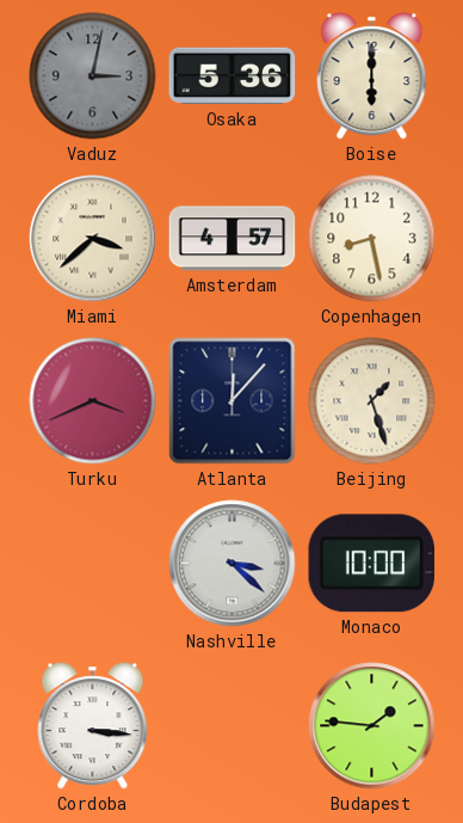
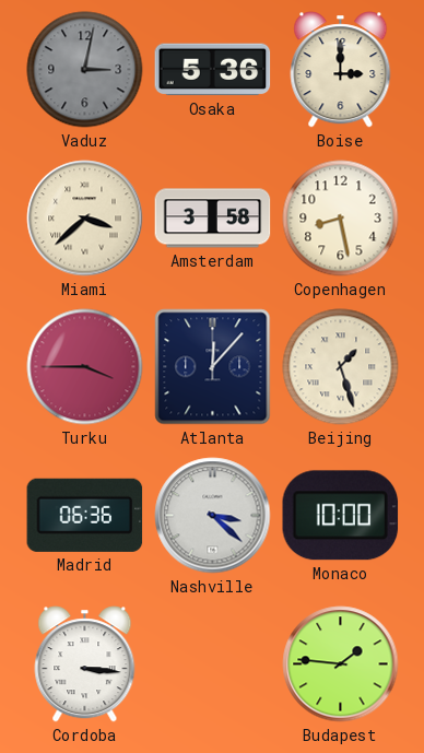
Boise: 6:00 -> 3:00 (341, 70)
Amsterdam: 4:57 -> 3:58 (213, 219)
Turku: 3:41 -> 3:45 (85, 367)
Madrid: none -> 06:36 (85, 515)
